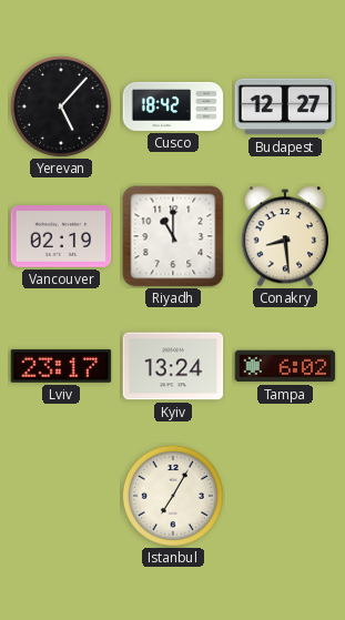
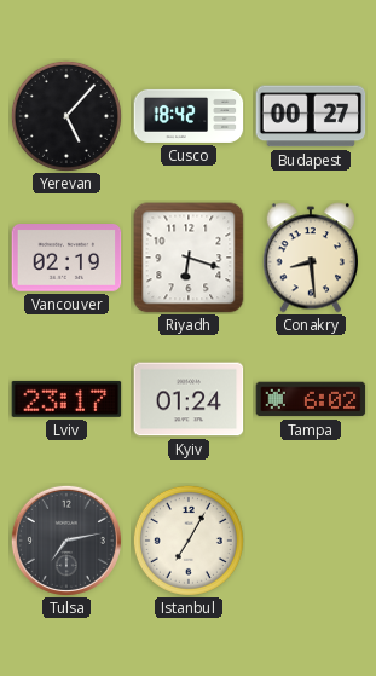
Budapest: 12:27 -> 00:27 (311, 116)
Riyadh: 11:00 -> 6:18 (189, 258)
Kyiv: 13:24 -> 01:24 (189, 399)
Tulsa: none -> 7:13 (66, 541)
